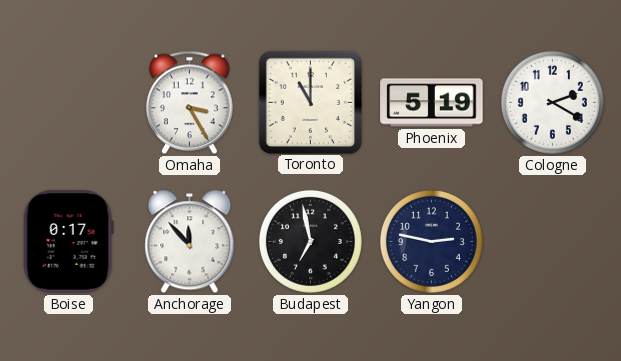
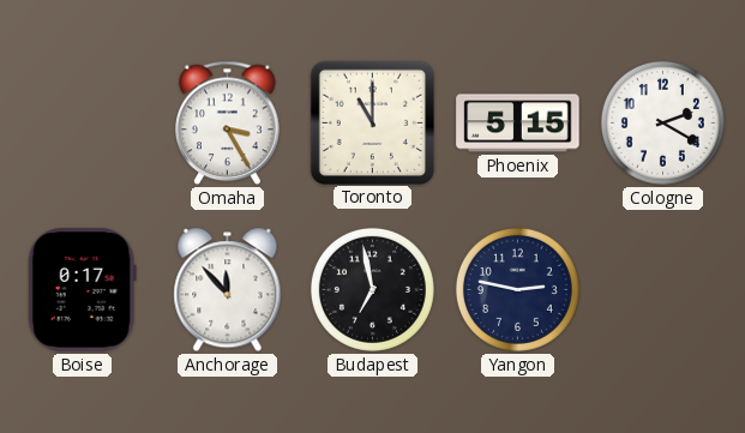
Phoenix: 5:19 -> 5:15 (518, 124)
